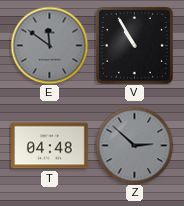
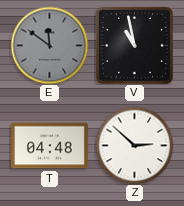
V: 10:55 -> 10:58 (134, 45)
Z dial: grey -> white (134, 145)
